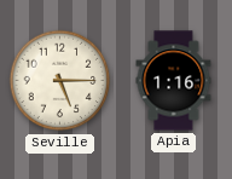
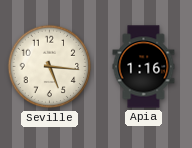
Seville: 5:15 -> 5:16 (50, 67)
